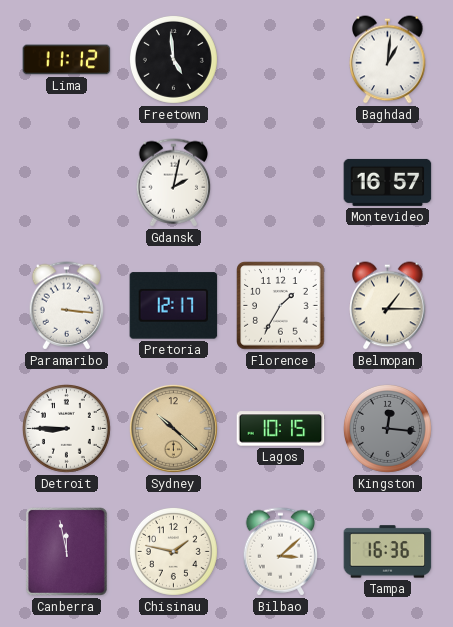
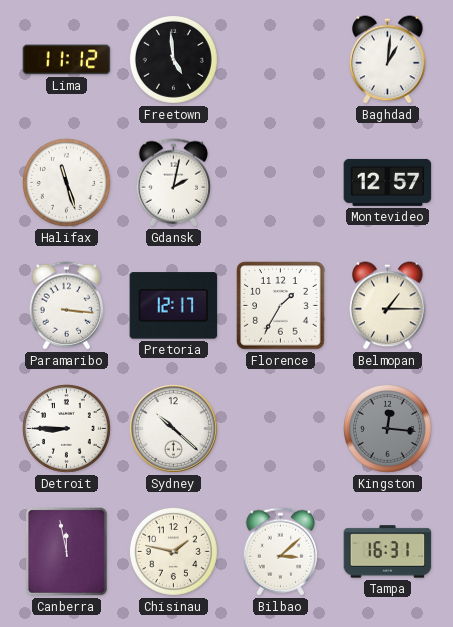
Halifax: none -> 11:27 (66, 182)
Montevideo: 16:57 -> 12:57 (388, 182)
Sydney dial: champagne -> white (173, 428)
Lagos: 10:15 -> none (281, 429)
Tampa: 16:36 -> 16:31 (388, 552)
